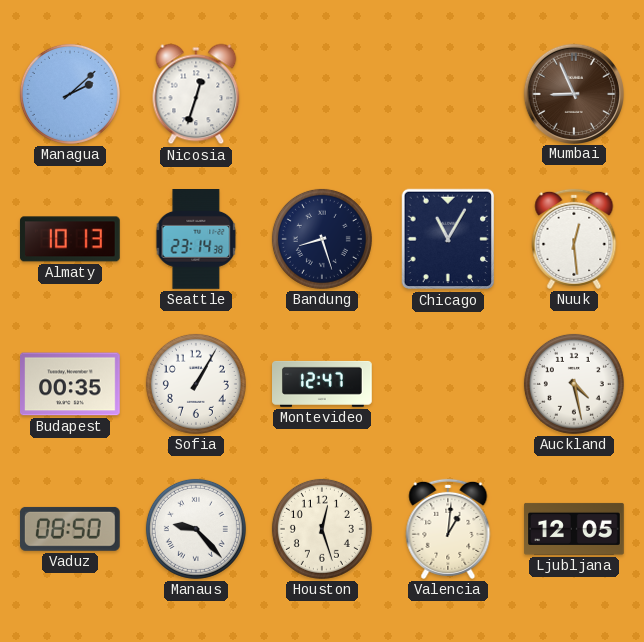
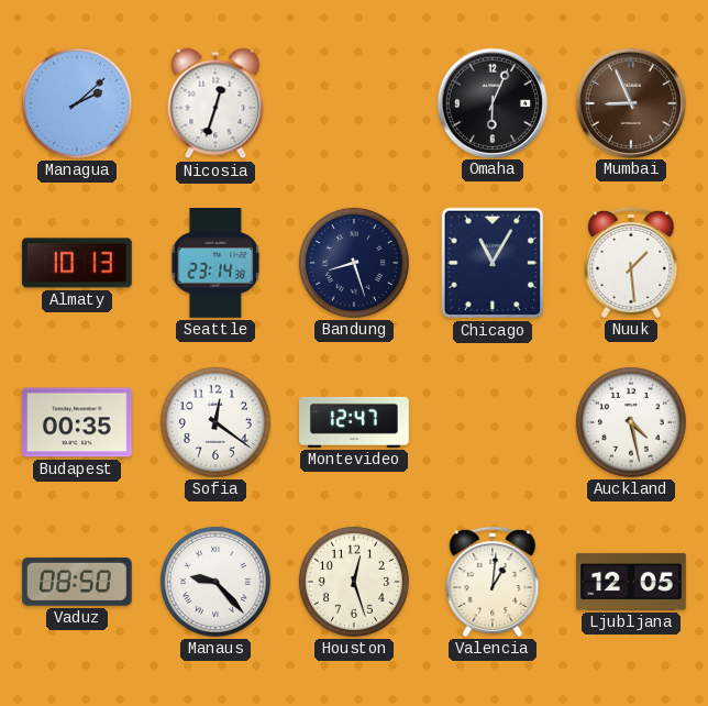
Omaha: none -> 6:04 (491, 102)
Nuuk: 12:29 -> 1:29 (631, 263)
Sofia: 1:05 -> 12:21 (215, 422)
